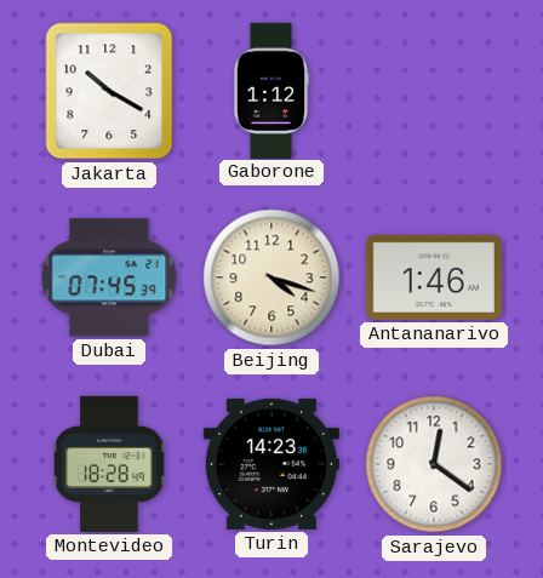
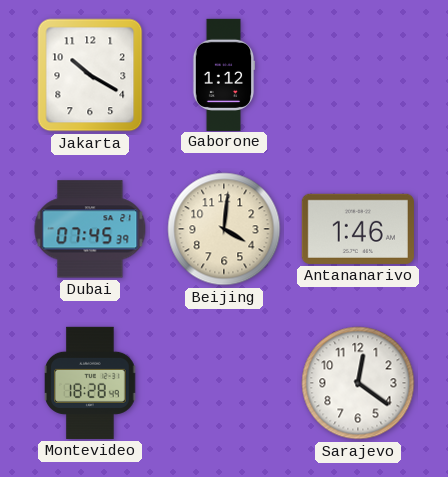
Beijing: 4:18 -> 4:01 (224, 229)
Turin: 14:23 -> none (271, 464)
